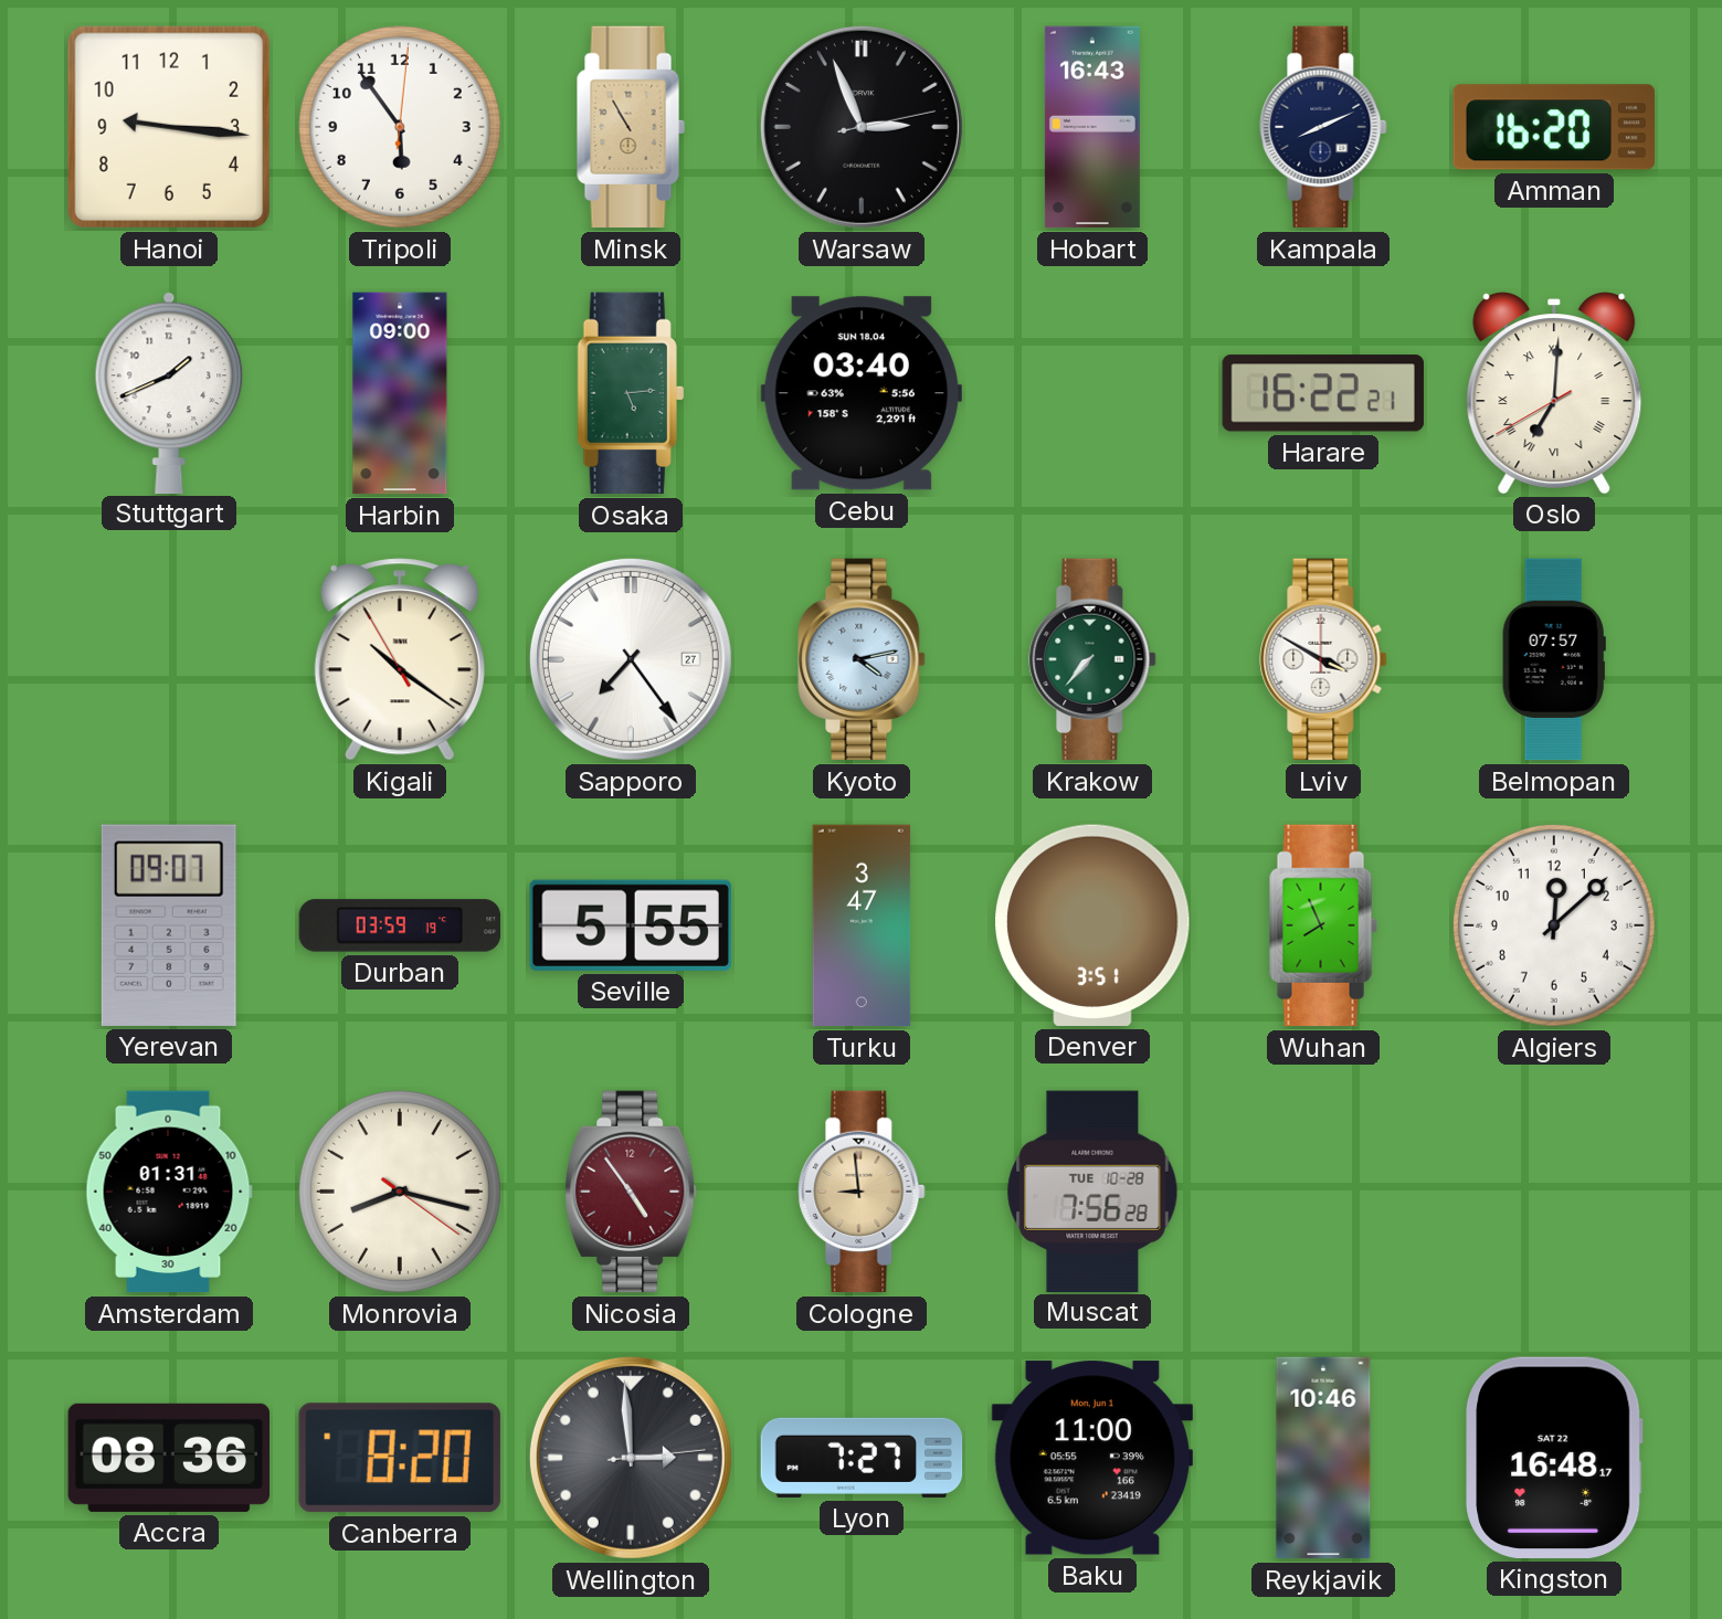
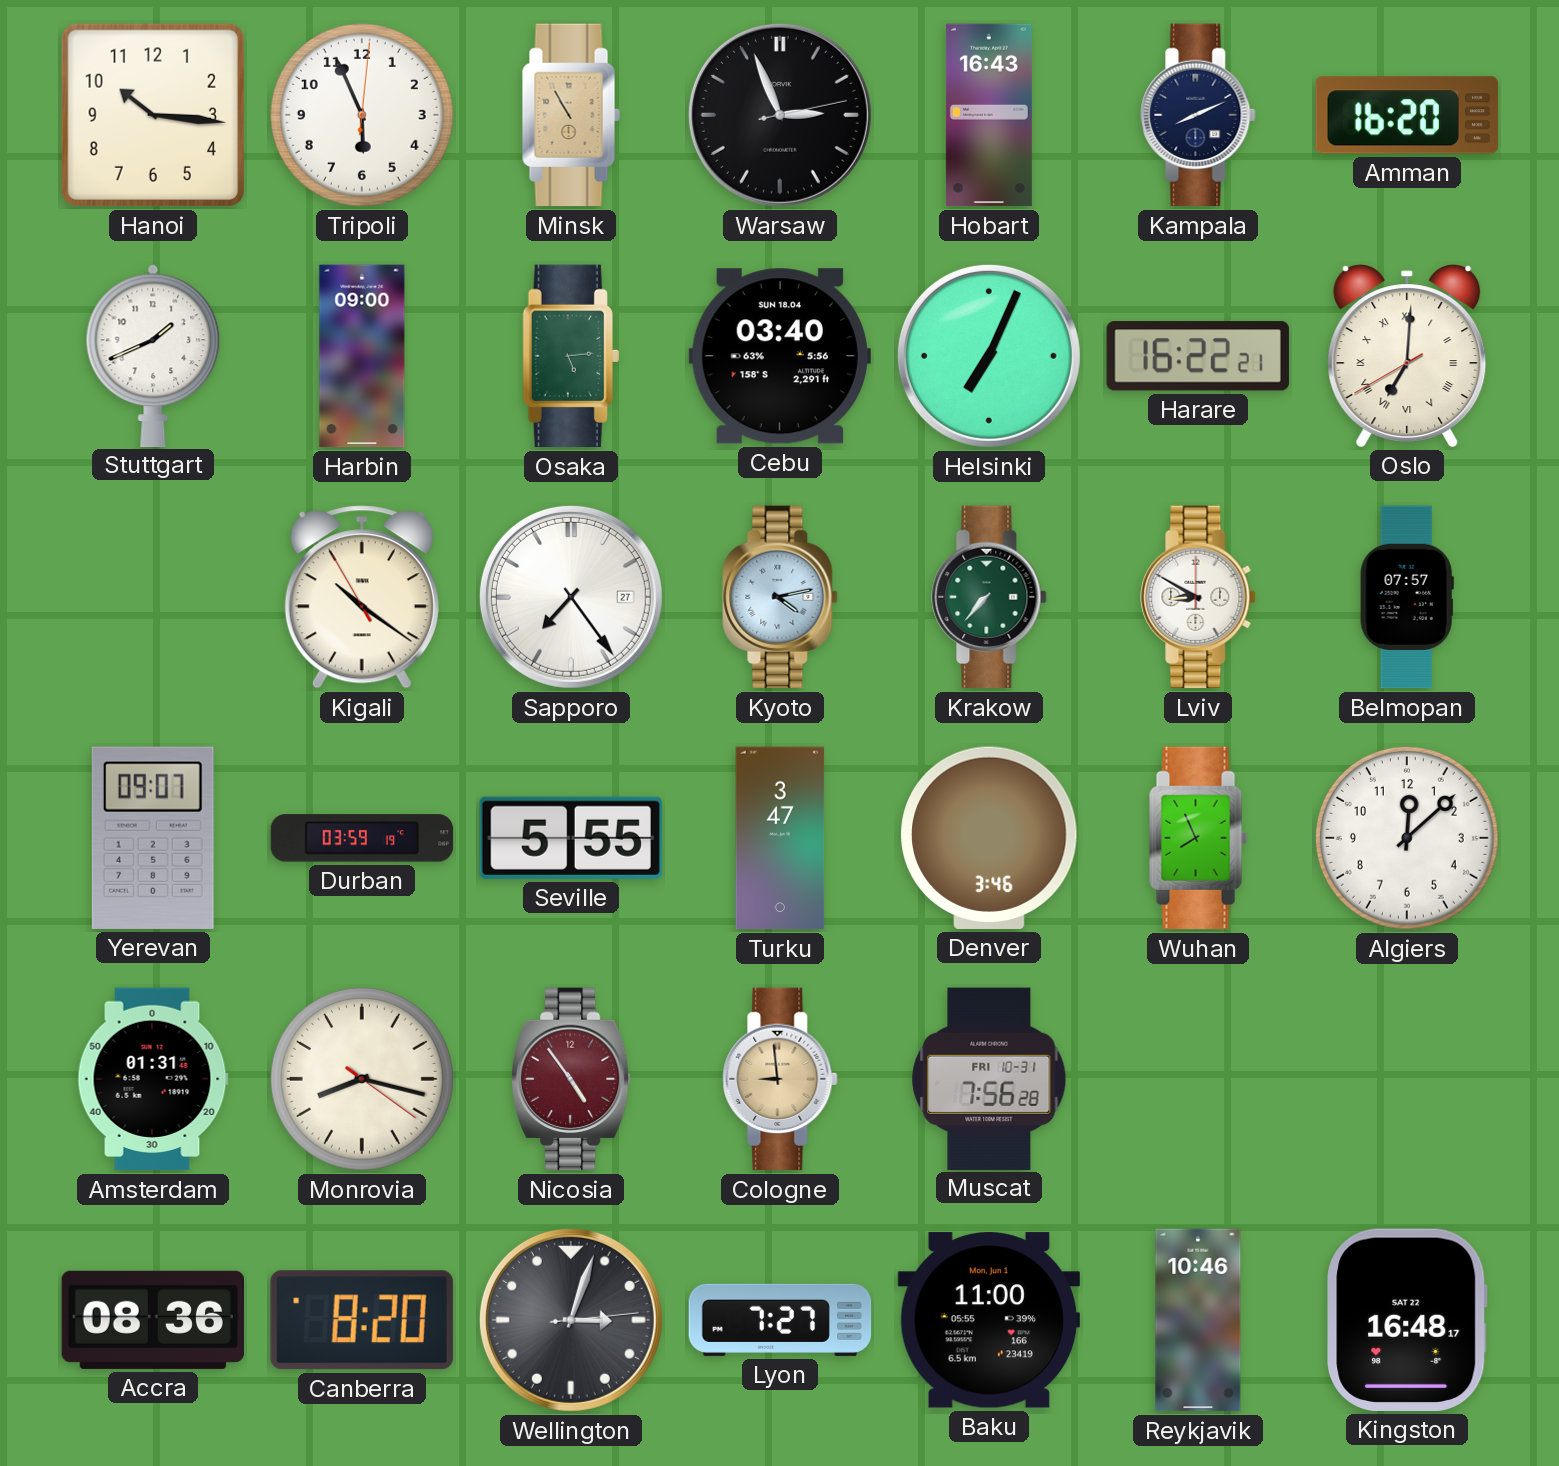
Hanoi: 9:16 -> 10:16 (153, 115)
Tripoli: 5:54 -> 5:56 (362, 115)
Helsinki: none -> 7:04 (989, 356)
Lviv: 3:50 -> 8:50 (1198, 597)
Denver: 3:51 -> 3:46 (989, 838)
Muscat date: TUE 10-28 -> FRI 10-31 (989, 1078)
Wellington: 2:59 -> 3:03 (571, 1320)
